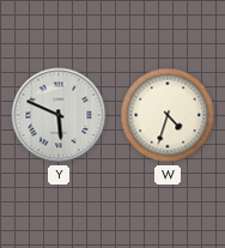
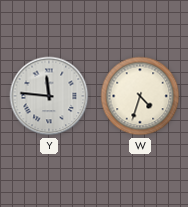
Y: 5:49 -> 11:46 (49, 96)
